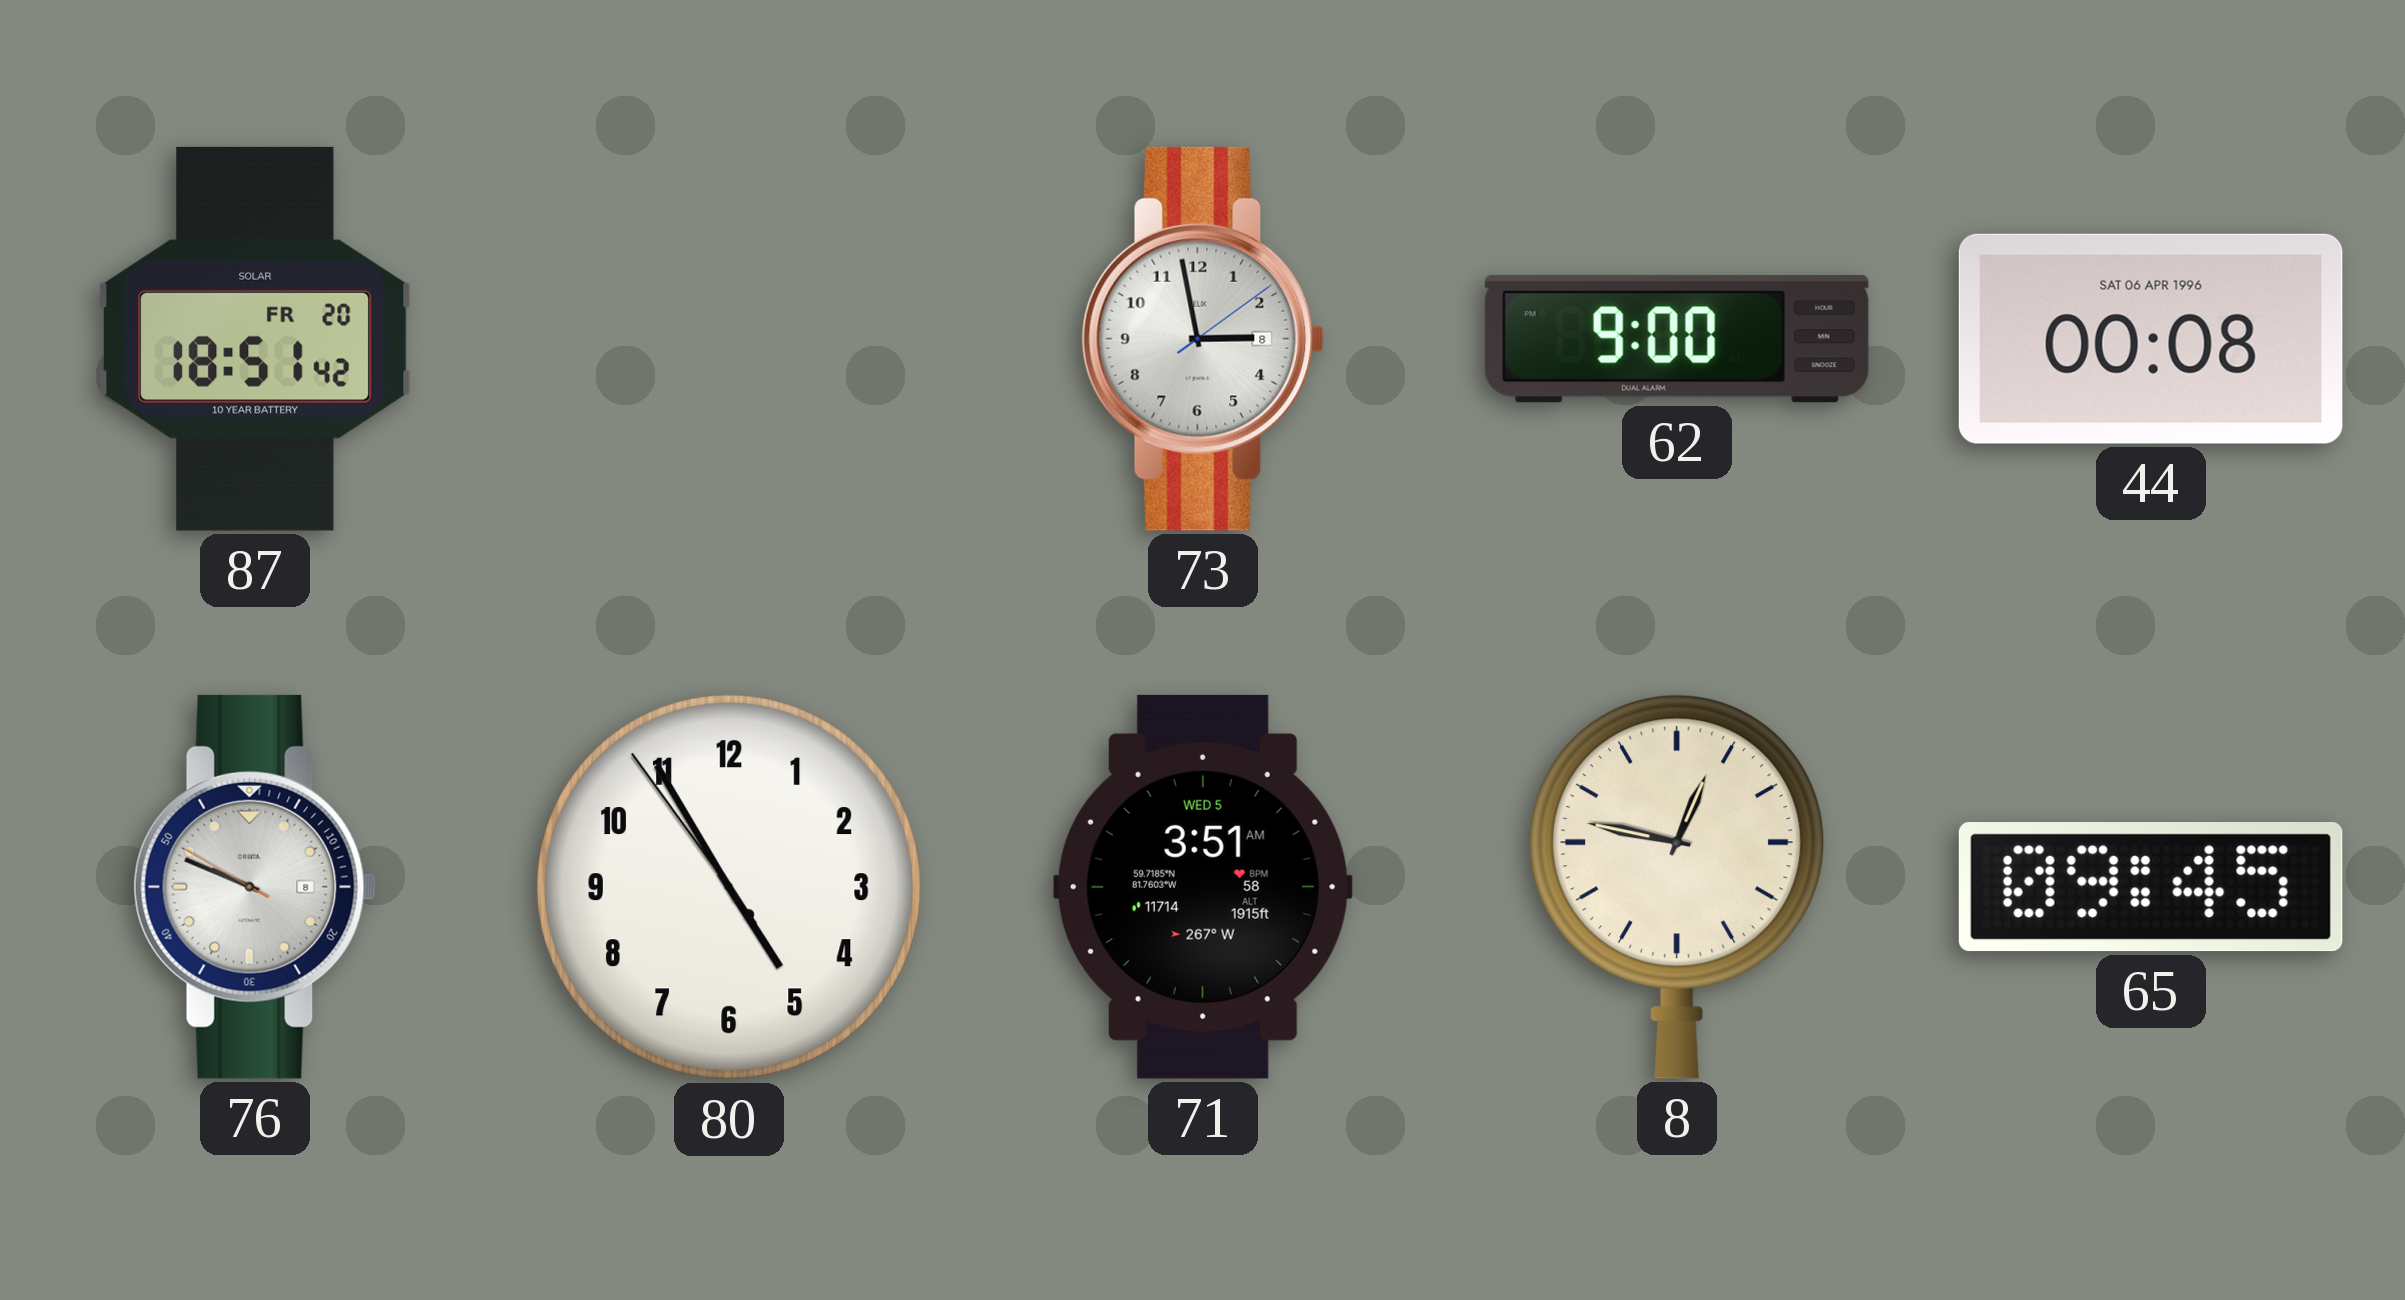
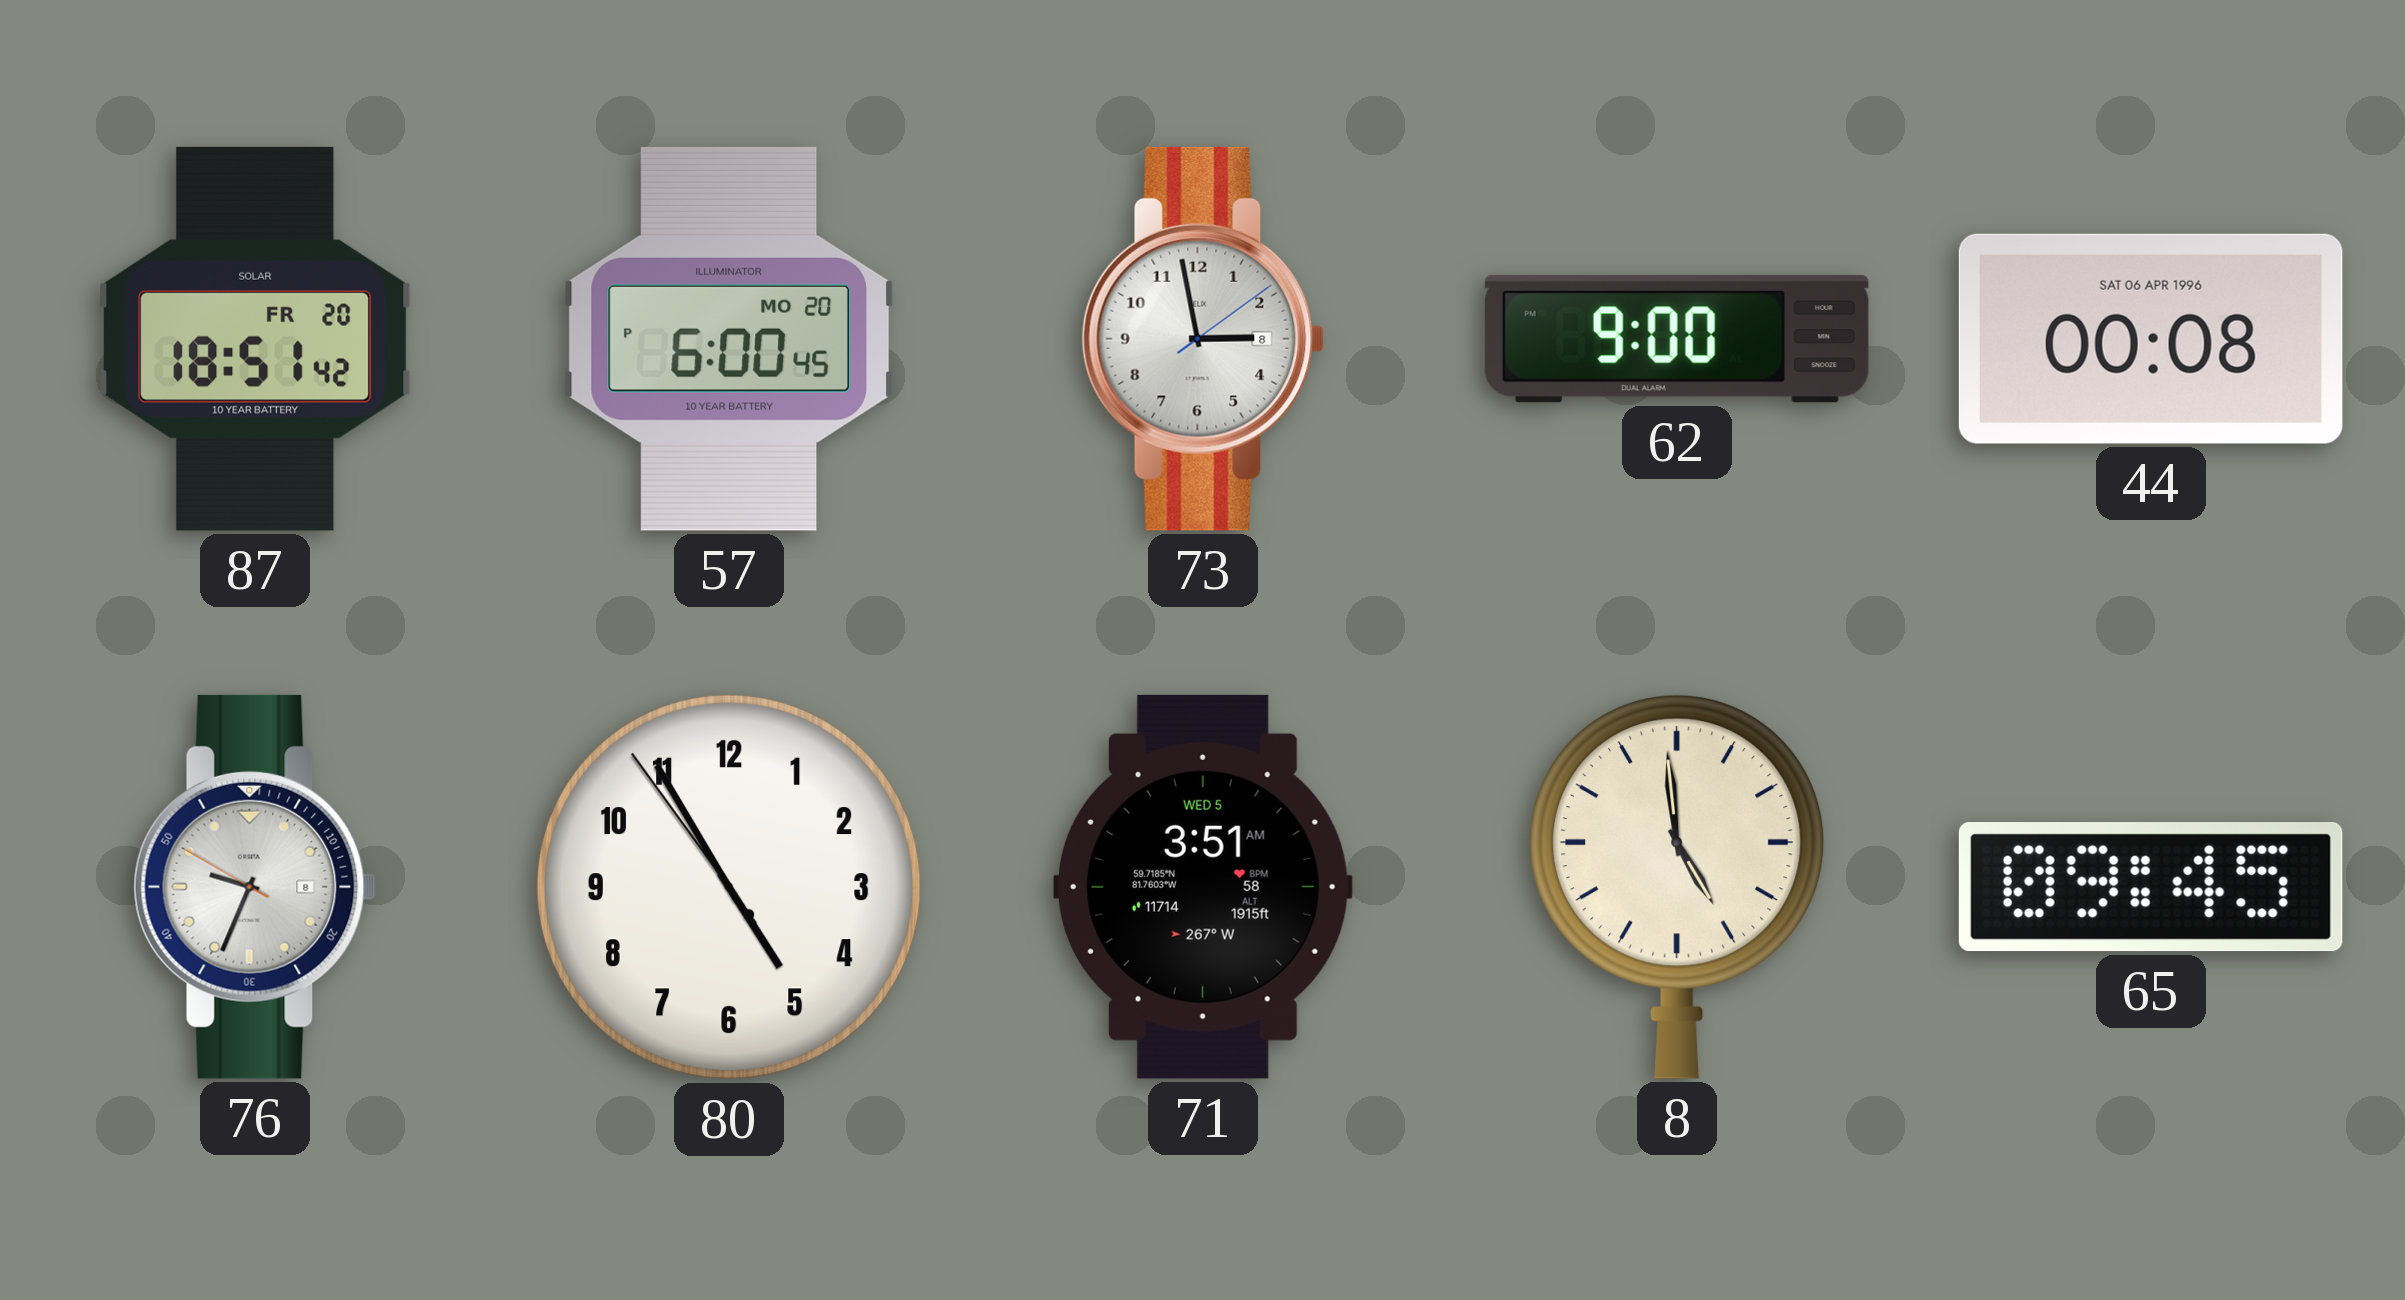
57: none -> 6:00 (729, 339)
76: 9:48 -> 9:33 (255, 887)
8: 12:47 -> 4:59 (1677, 886)
